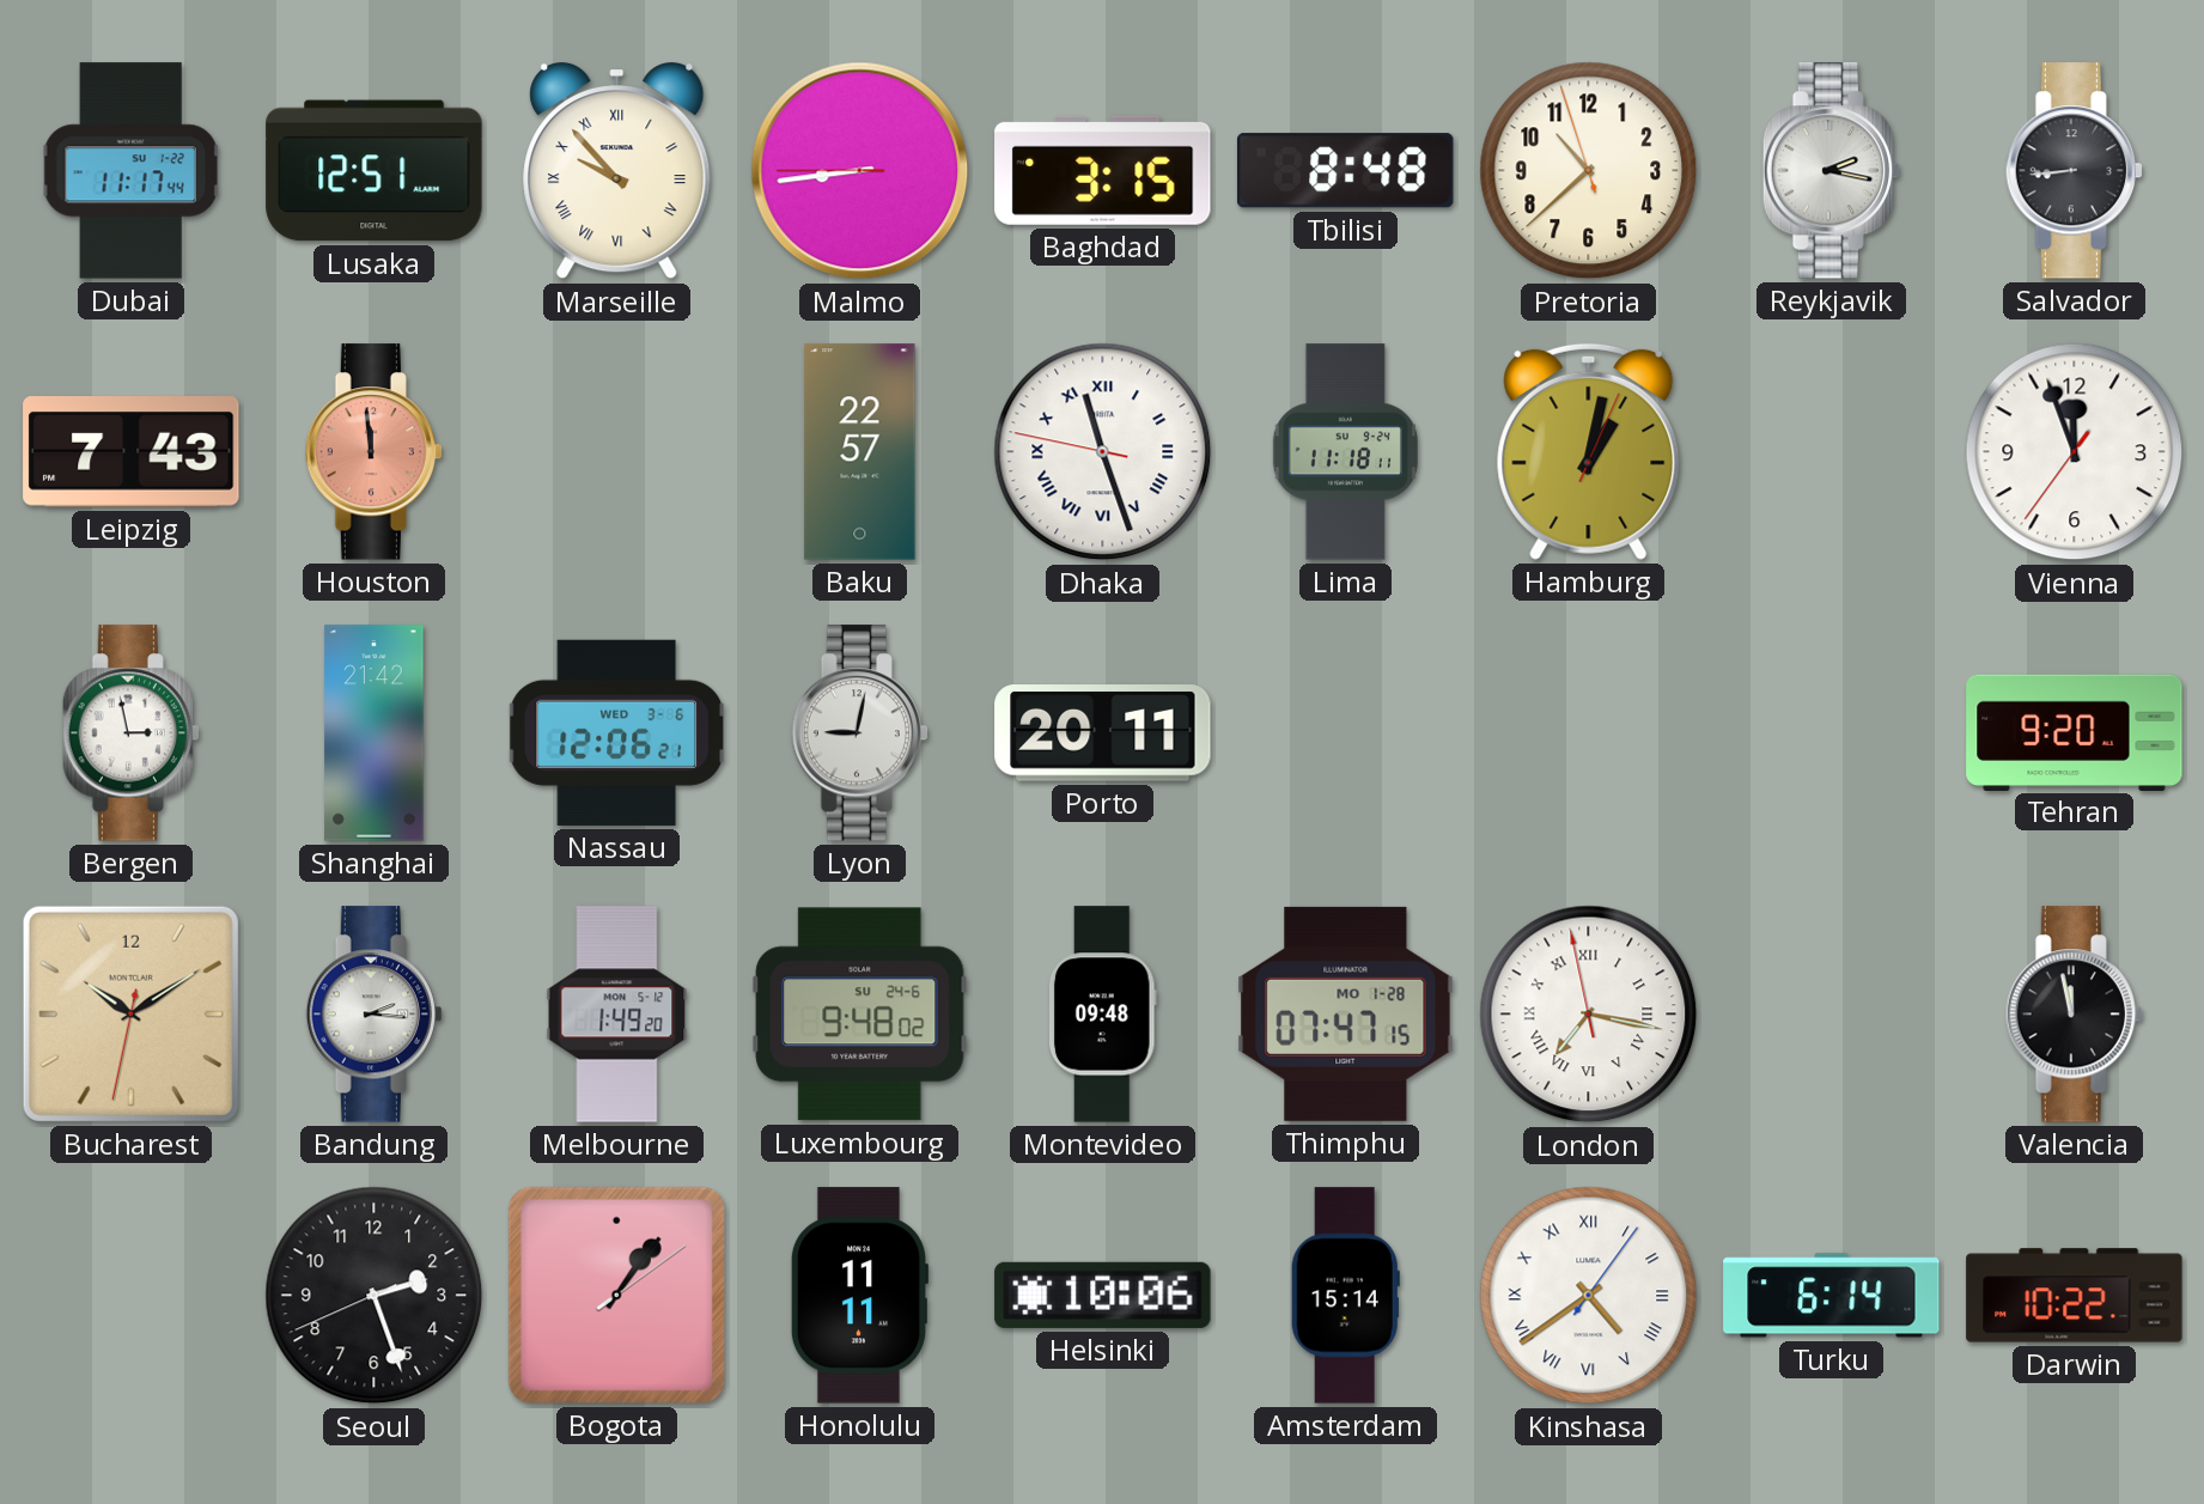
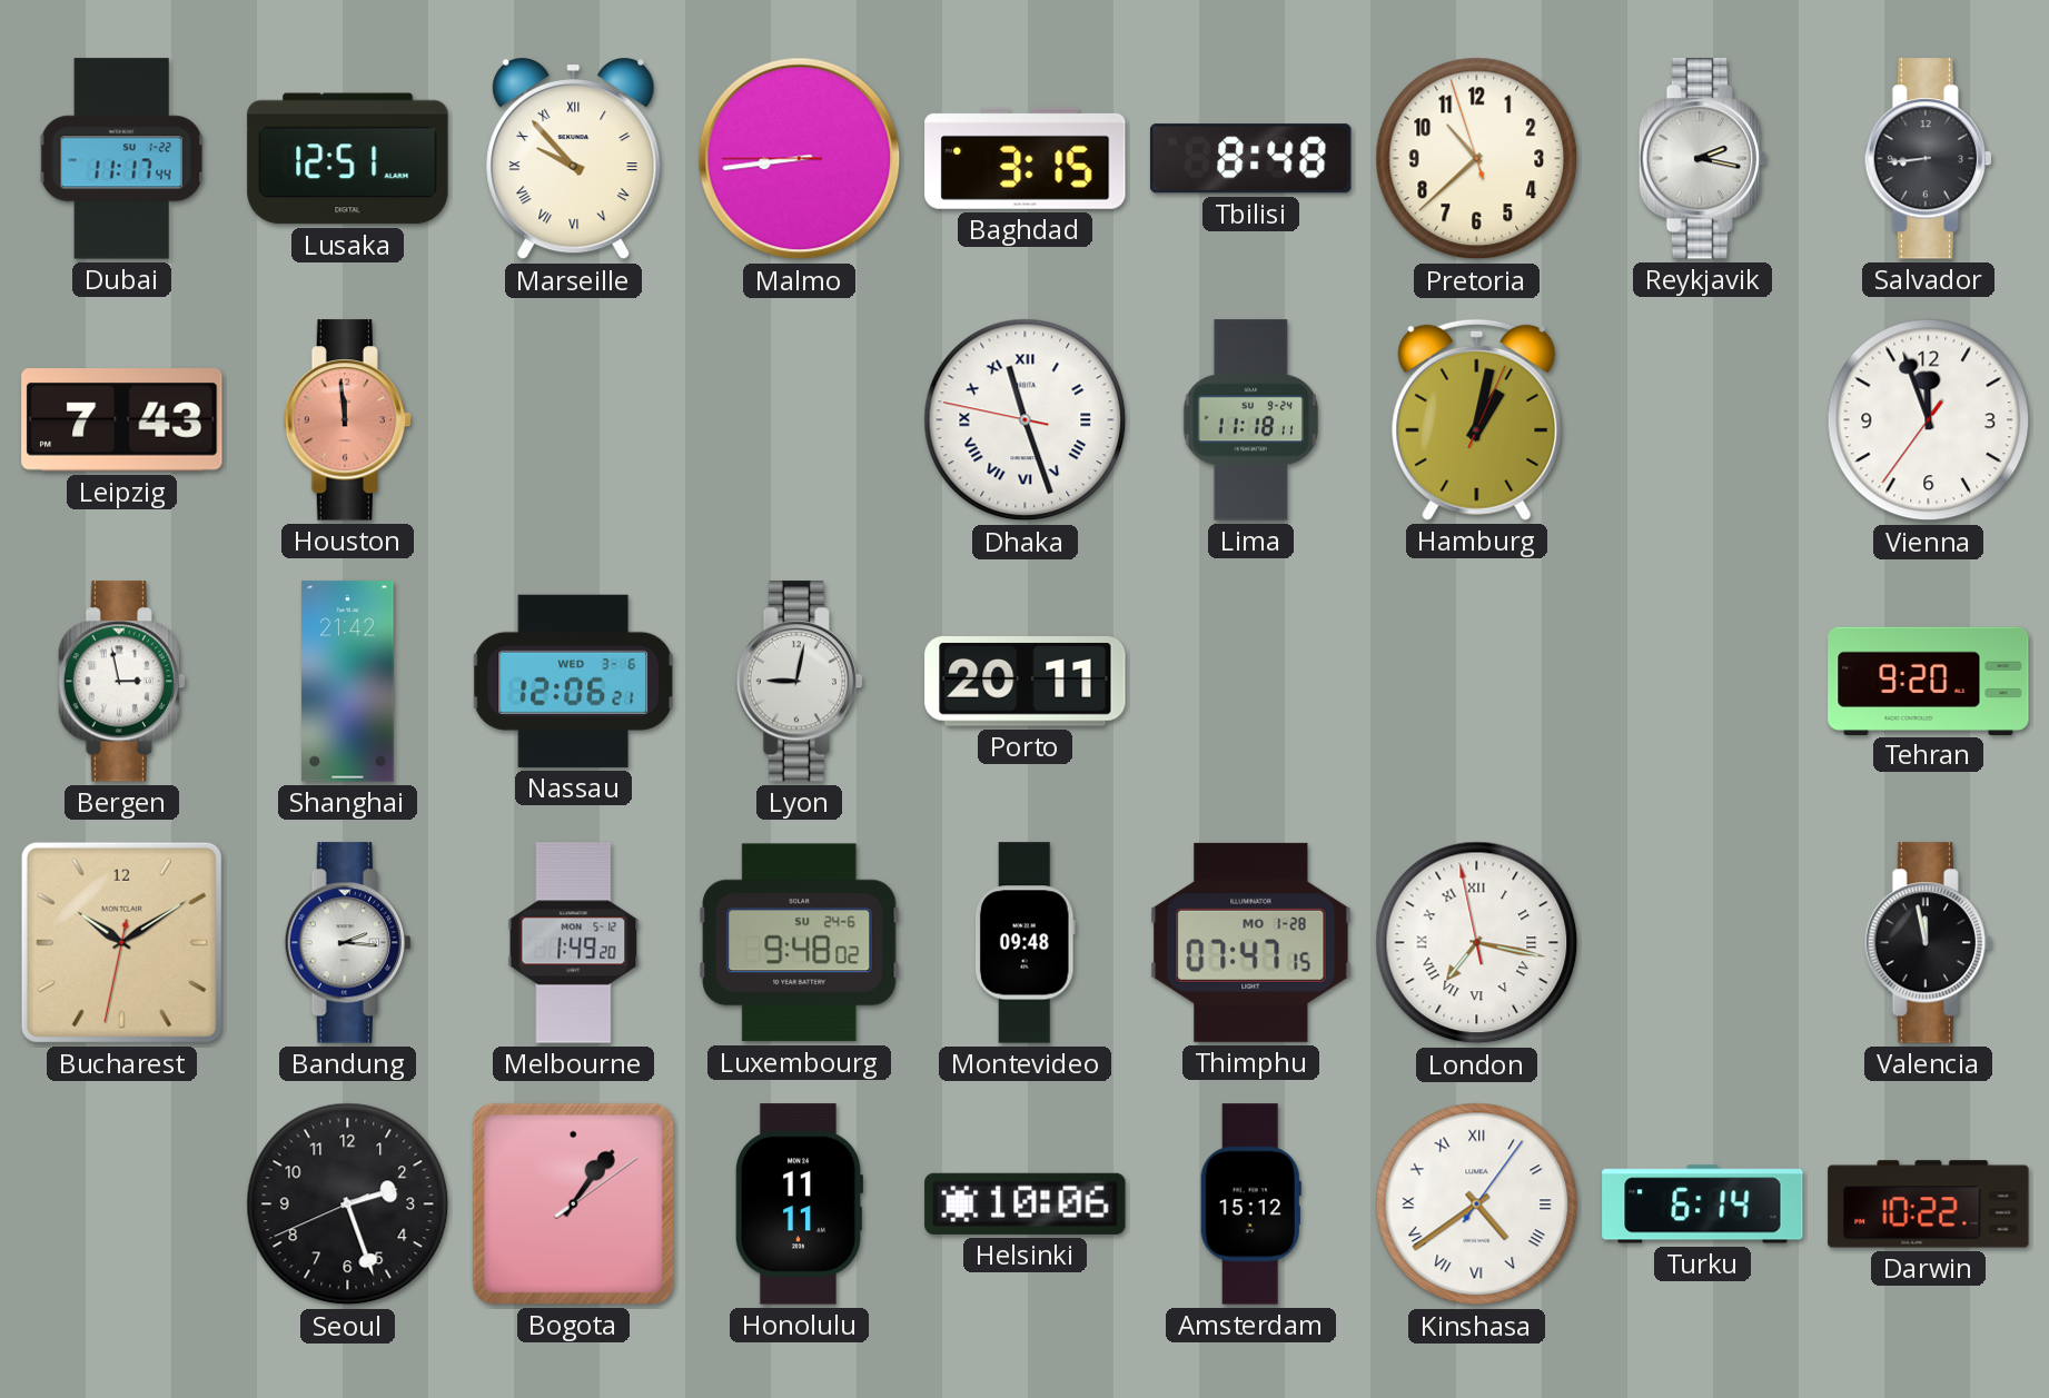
Baku: 22:57 -> none (860, 452)
Amsterdam: 15:14 -> 15:12 (1250, 1204)
